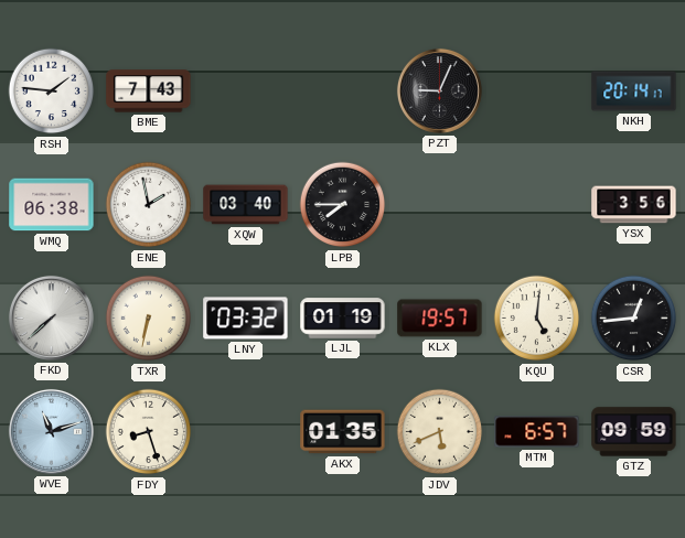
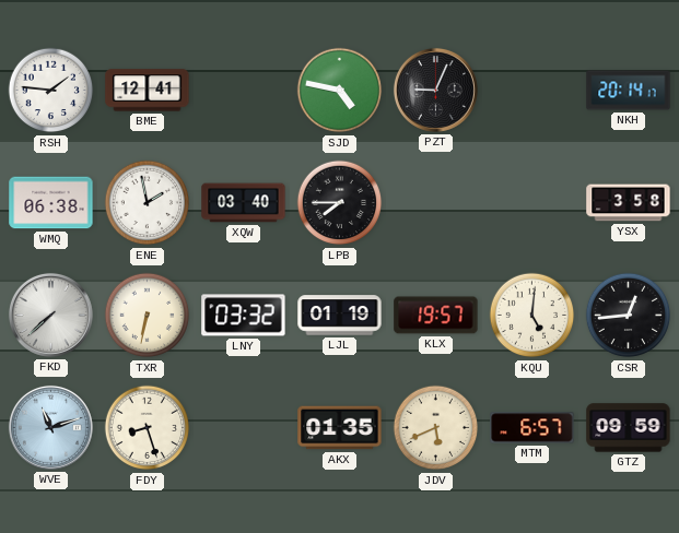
BME: 7:43 -> 12:41 (148, 91)
SJD: none -> 4:47 (340, 91)
YSX: 3:56 -> 3:58 (629, 203)
